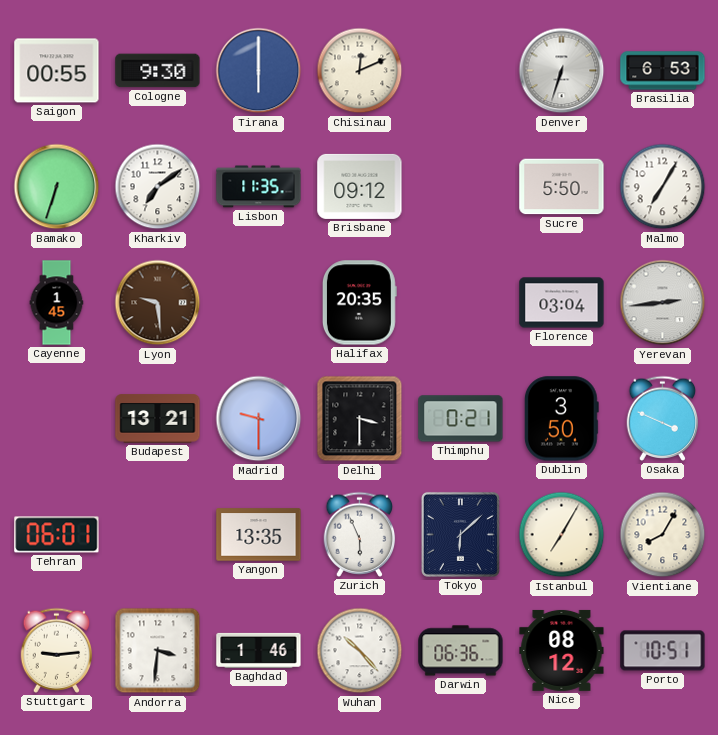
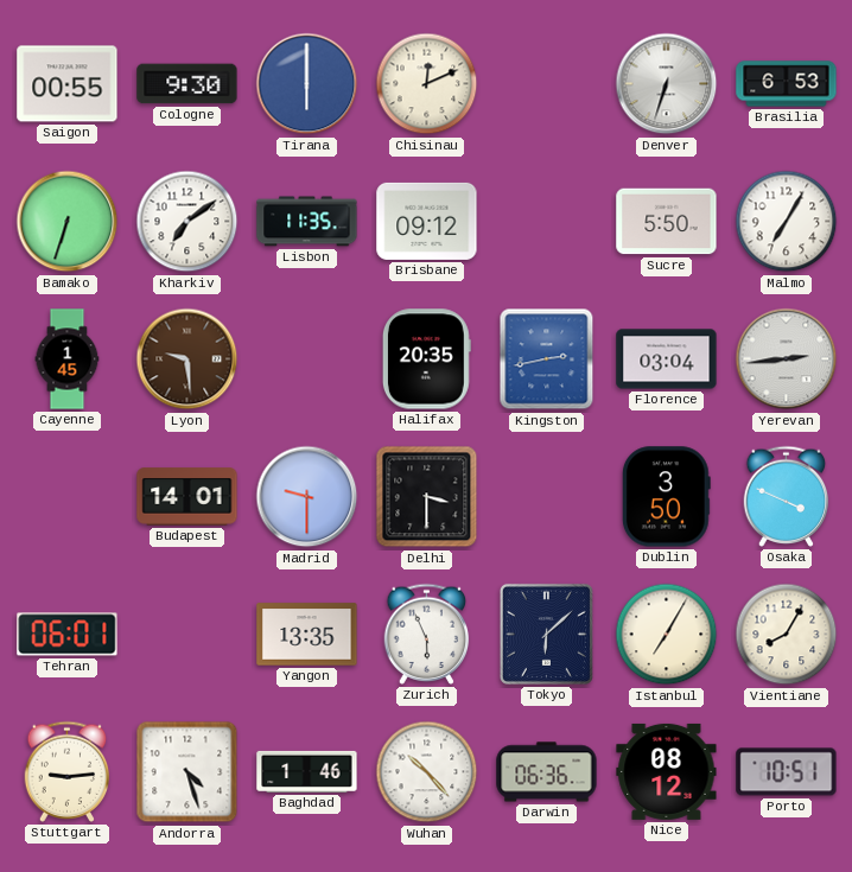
Kingston: none -> 2:43 (547, 359)
Budapest: 13:21 -> 14:01 (187, 497)
Thimphu: 0:21 -> none (461, 419)
Andorra: 3:31 -> 4:27 (187, 772)
